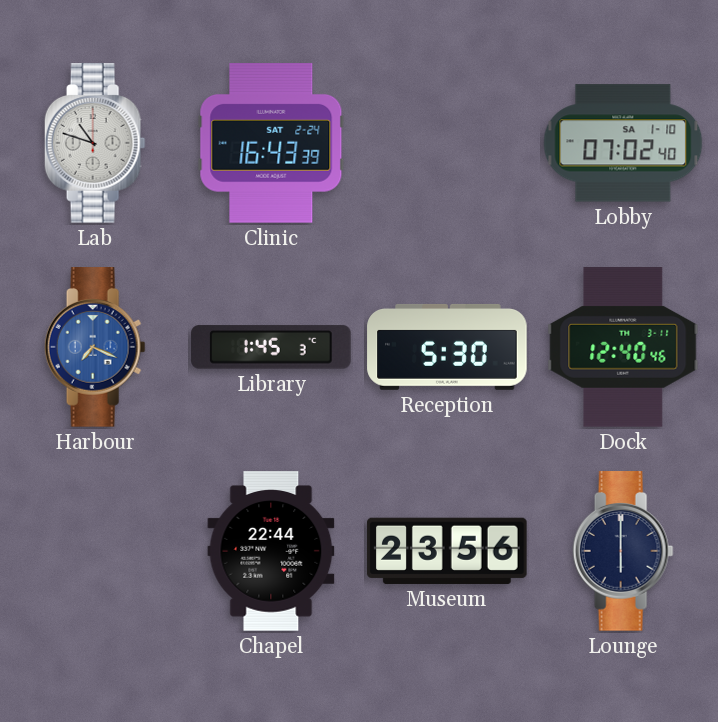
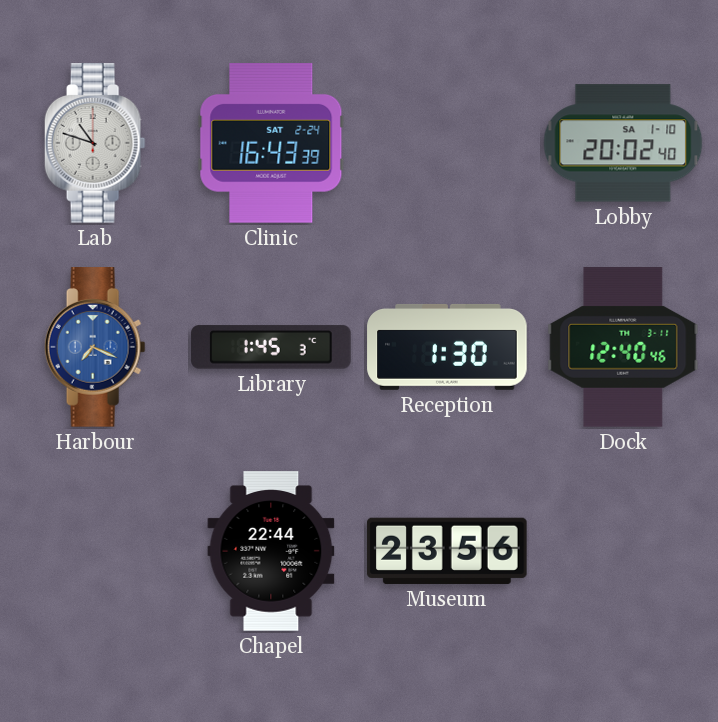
Lobby: 07:02 -> 20:02 (623, 143)
Reception: 5:30 -> 1:30 (447, 347)
Lounge: 6:00 -> none (623, 551)
